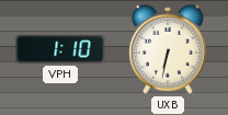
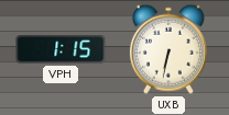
VPH: 1:10 -> 1:15 (61, 49)
